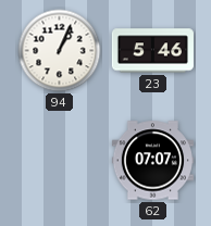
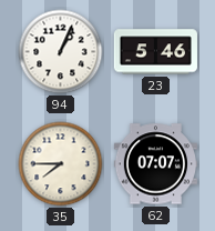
35: none -> 7:45 (61, 164)
